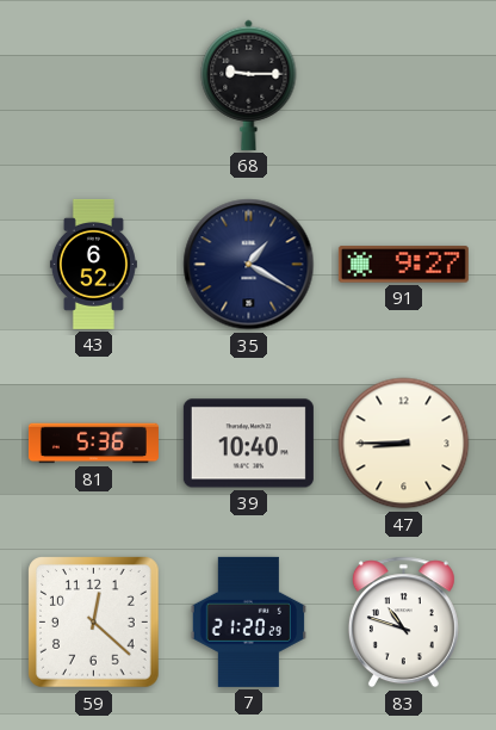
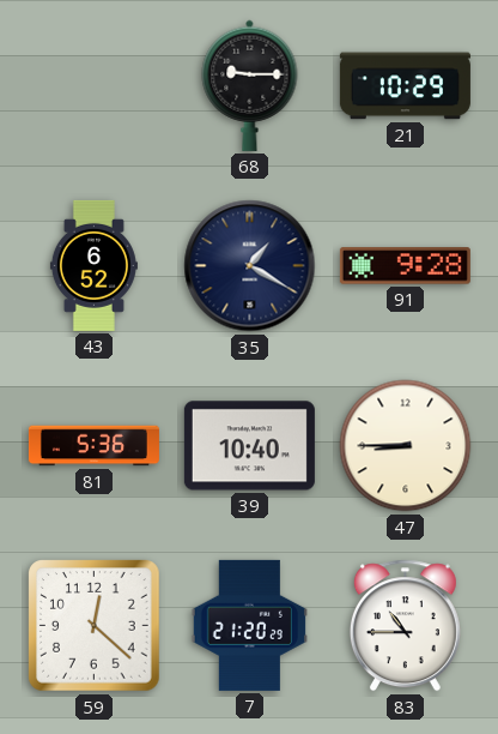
21: none -> 10:29 (405, 86)
91: 9:27 -> 9:28 (405, 266)
83: 10:48 -> 10:45 (405, 626)
